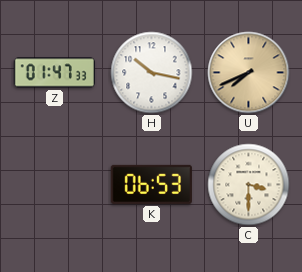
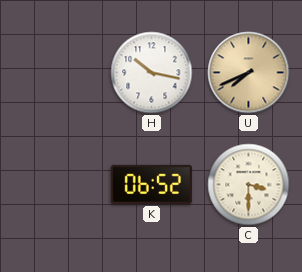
Z: 01:47 -> none (54, 73)
K: 06:53 -> 06:52 (151, 184)
